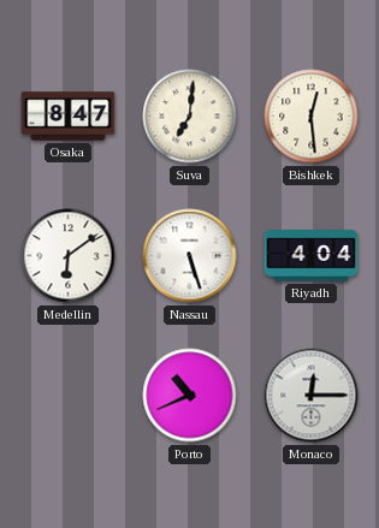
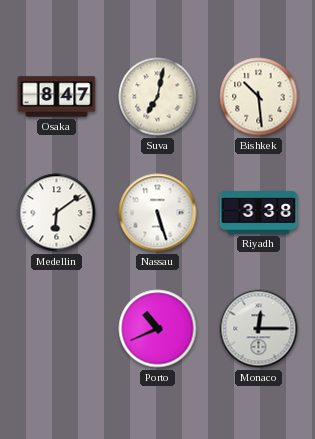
Suva: 7:01 -> 7:02 (158, 97)
Bishkek: 12:29 -> 10:29 (259, 97)
Riyadh: 4:04 -> 3:38 (259, 213)
